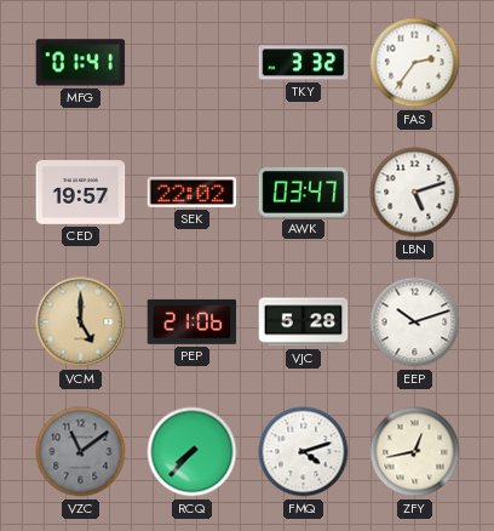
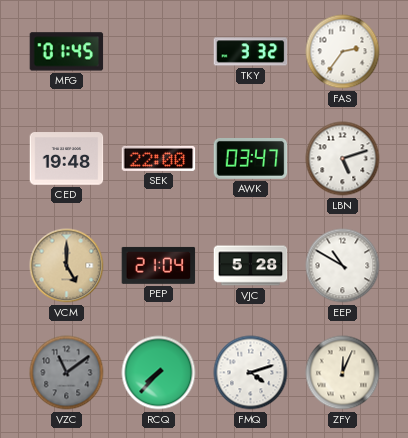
MFG: 01:41 -> 01:45 (67, 52)
CED: 19:57 -> 19:48 (67, 159)
SEK: 22:02 -> 22:00 (159, 158)
PEP: 21:06 -> 21:04 (159, 265)
EEP: 10:12 -> 10:50 (343, 266)
ZFY: 12:43 -> 12:04 (343, 373)
